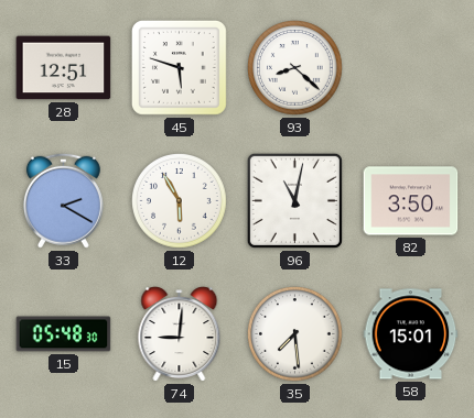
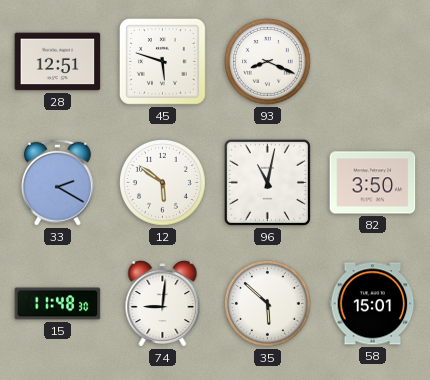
93: 8:22 -> 8:19 (268, 62)
12: 5:55 -> 5:51 (163, 183)
15: 05:48 -> 11:48 (58, 304)
35: 7:29 -> 5:52 (268, 304)
